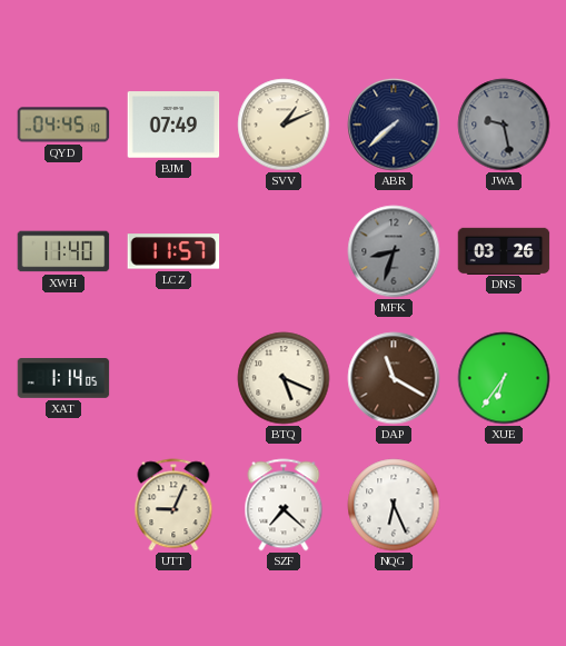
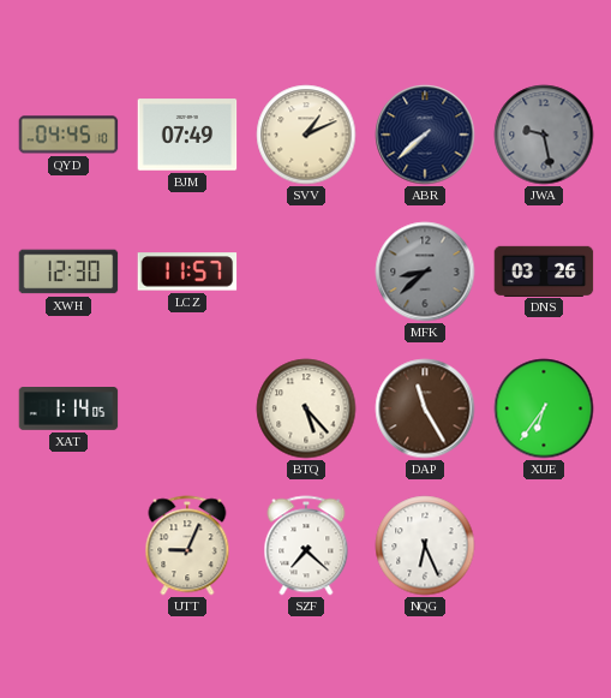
XWH: 11:40 -> 12:30 (68, 272)
MFK: 8:33 -> 8:38 (425, 272)
BTQ: 5:19 -> 5:23 (306, 408)
DAP: 11:20 -> 11:25 (425, 408)
